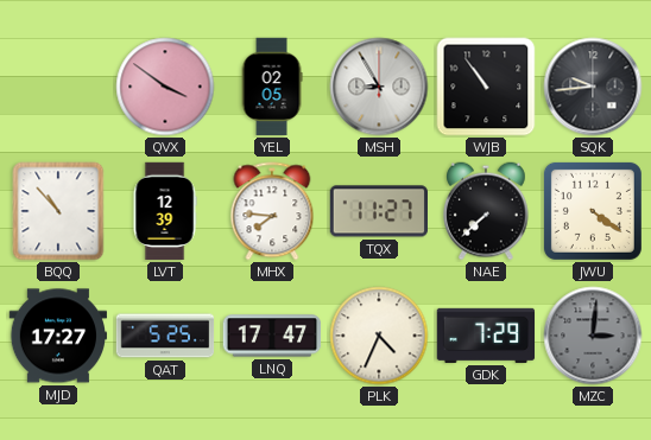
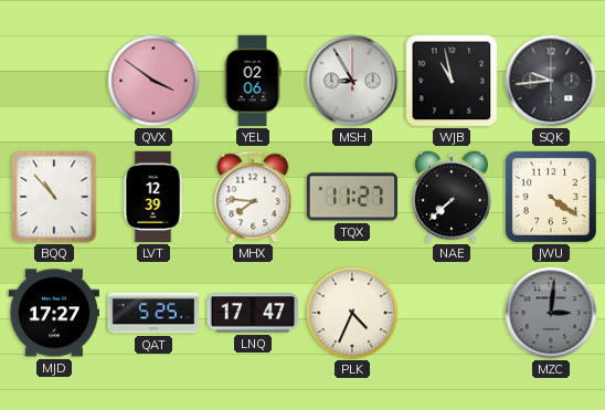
YEL: 02:05 -> 02:06 (253, 81)
WJB: 10:54 -> 10:58 (452, 81)
GDK: 7:29 -> none (486, 336)
